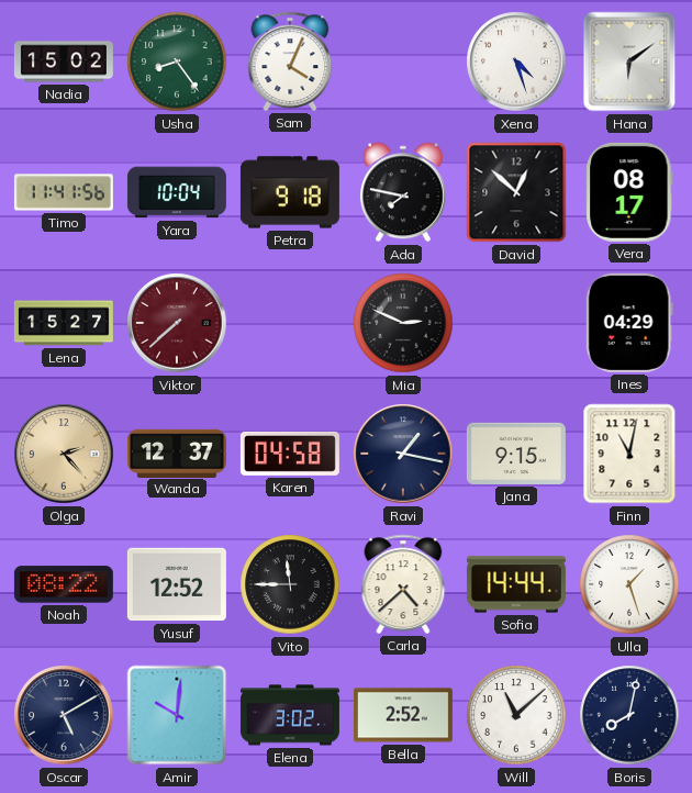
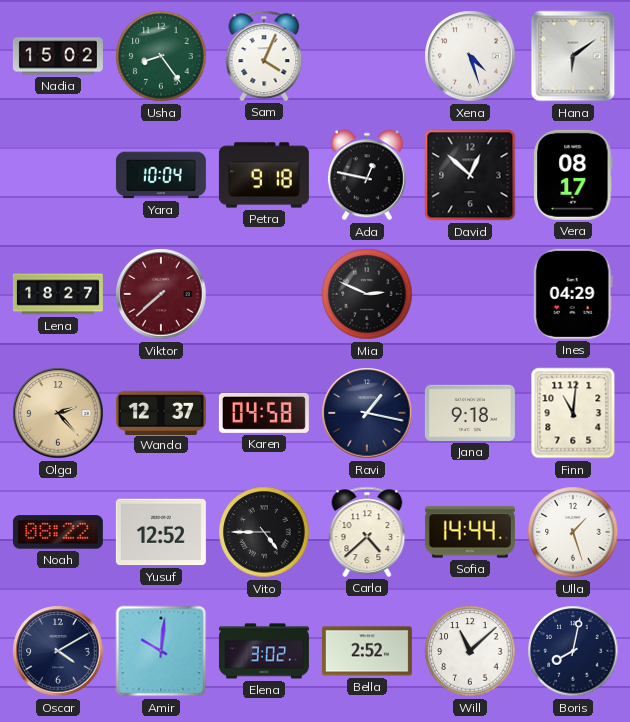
Timo: 11:41 -> none (64, 192)
Ada: 7:47 -> 12:47 (367, 175)
Lena: 15:27 -> 18:27 (58, 294)
Jana: 9:15 -> 9:18 (470, 413)
Finn: 11:02 -> 11:01 (573, 413)
Vito: 11:45 -> 4:45 (264, 532)
Oscar: 5:10 -> 4:10 (58, 651)
